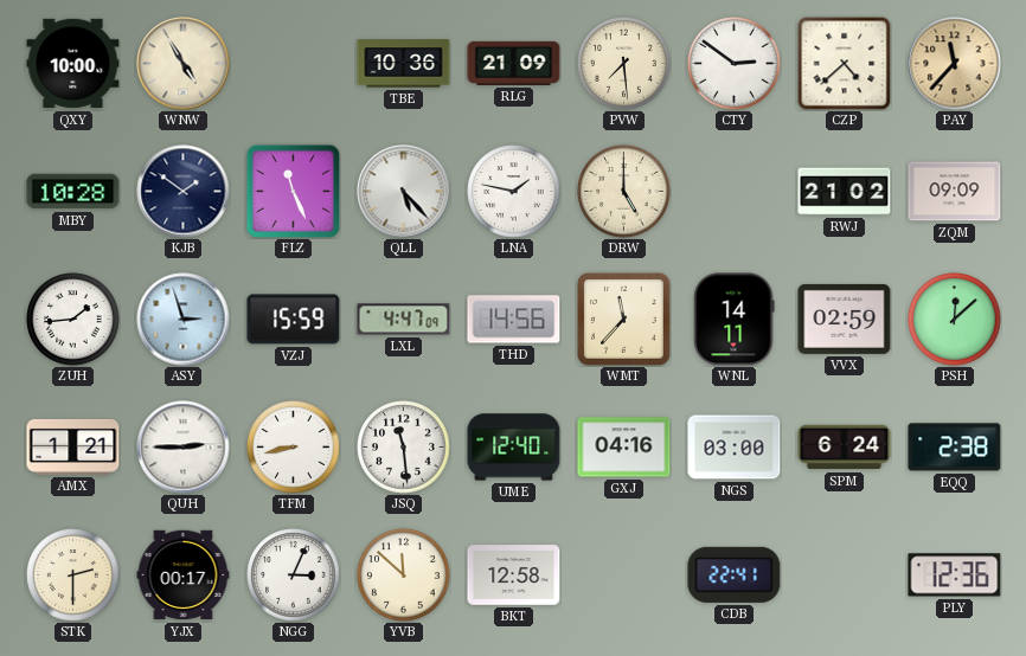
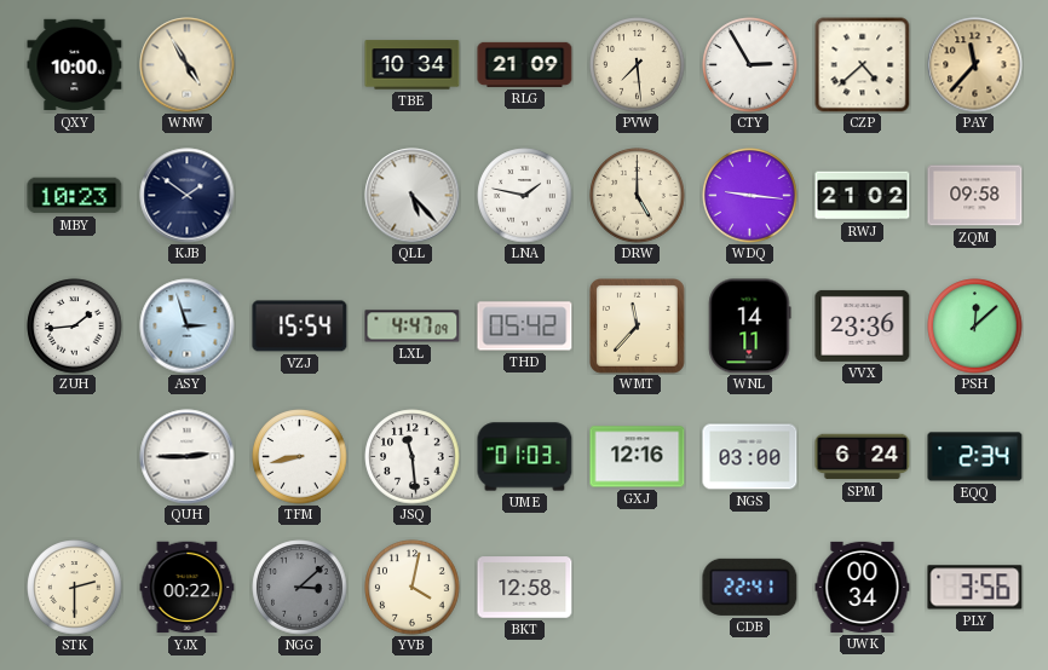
TBE: 10:36 -> 10:34 (413, 65)
CTY: 2:51 -> 2:55 (750, 65)
MBY: 10:28 -> 10:23 (75, 196)
FLZ: 11:26 -> none (293, 191)
WDQ: none -> 9:16 (750, 196)
ZQM: 09:09 -> 09:58 (975, 196)
VZJ: 15:59 -> 15:54 (300, 327)
THD: 14:56 -> 05:42 (525, 327)
VVX: 02:59 -> 23:36 (863, 325)
AMX: 1:21 -> none (73, 446)
UME: 12:40 -> 01:03 (525, 457)
GXJ: 04:16 -> 12:16 (638, 457)
EQQ: 2:38 -> 2:34 (975, 457)
YJX: 00:17 -> 00:22 (188, 588)
NGG: 3:04 -> 3:08 (300, 588)
NGG dial: white -> grey (300, 588)
YVB: 11:52 -> 4:02 (413, 588)
UWK: none -> 00:34 (863, 587)
PLY: 12:36 -> 3:56 (975, 588)
